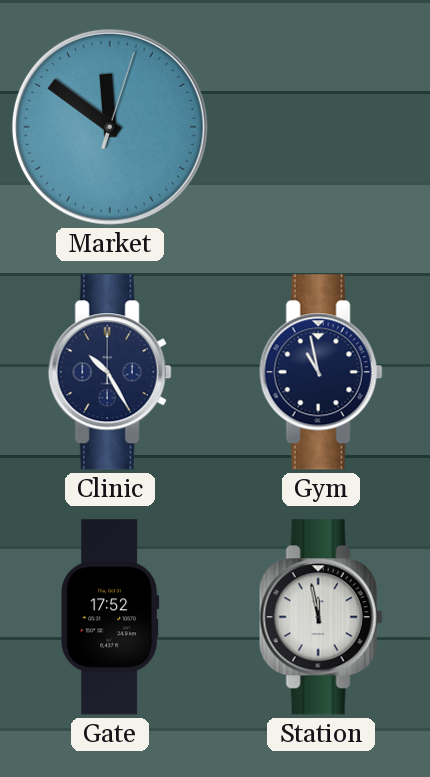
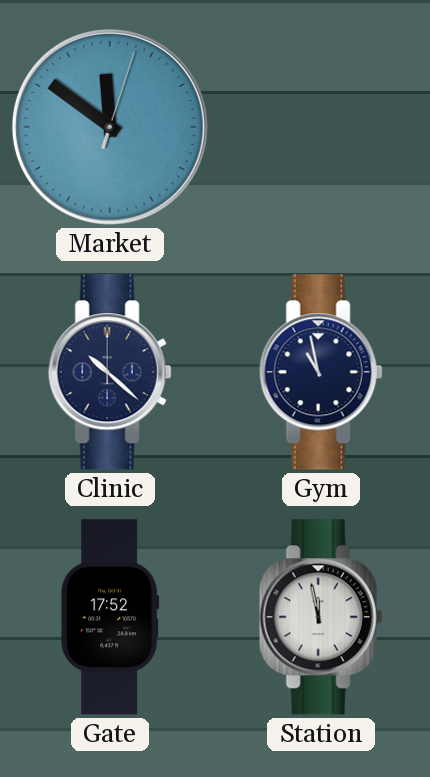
Clinic: 10:25 -> 10:22 (110, 372)
